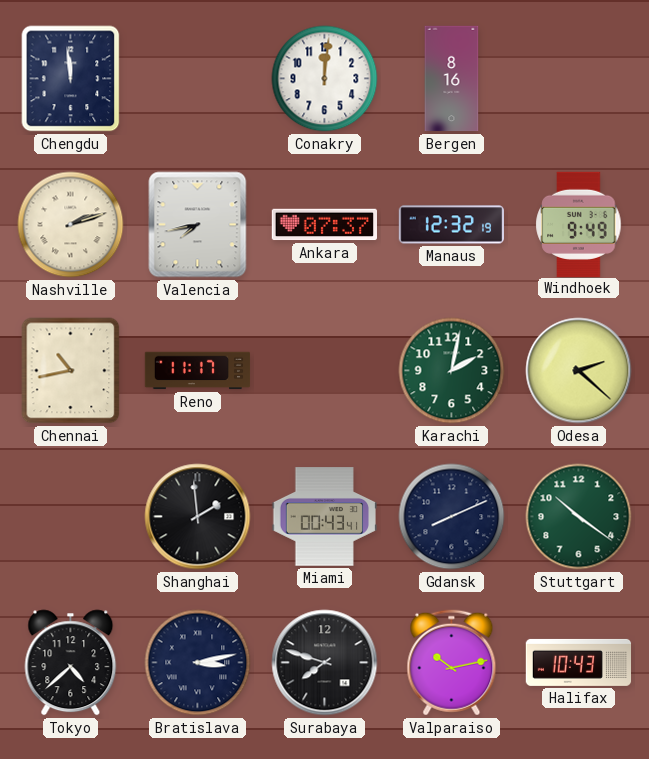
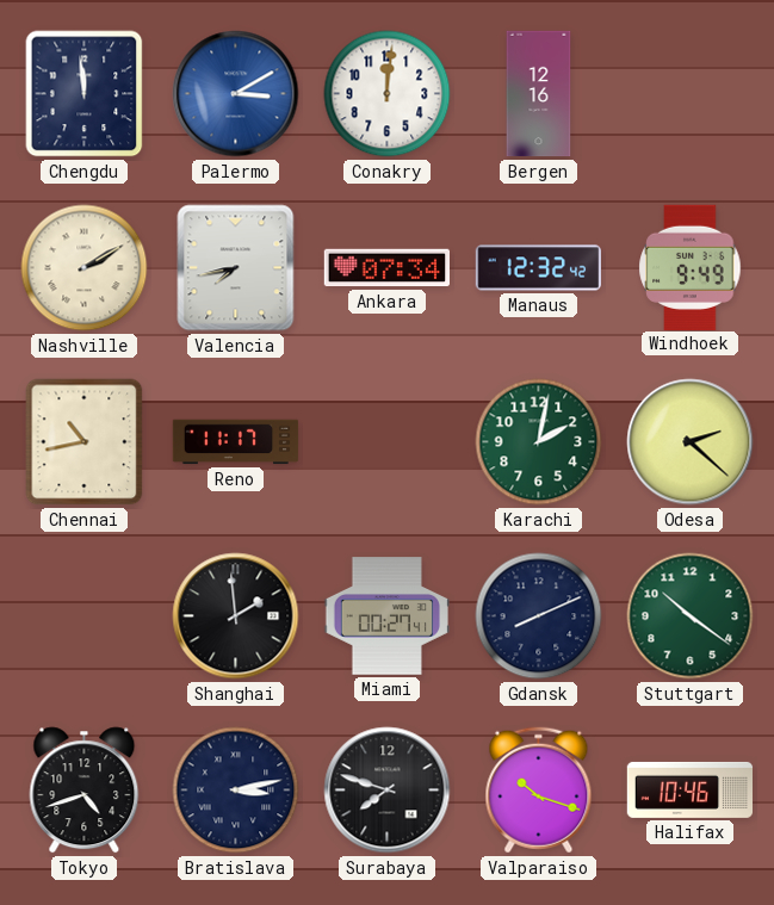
Palermo: none -> 3:10 (236, 94)
Bergen: 8:16 -> 12:16 (539, 94)
Nashville: 2:12 -> 2:10 (85, 268)
Ankara: 07:37 -> 07:34 (386, 268)
Manaus: 12:32:19 -> 12:32:42 (539, 268)
Miami: 00:43 -> 00:27 (388, 616)
Tokyo: 4:38 -> 4:42 (85, 791)
Valparaiso: 10:13 -> 10:18 (539, 791)
Halifax: 10:43 -> 10:46 (691, 789)
